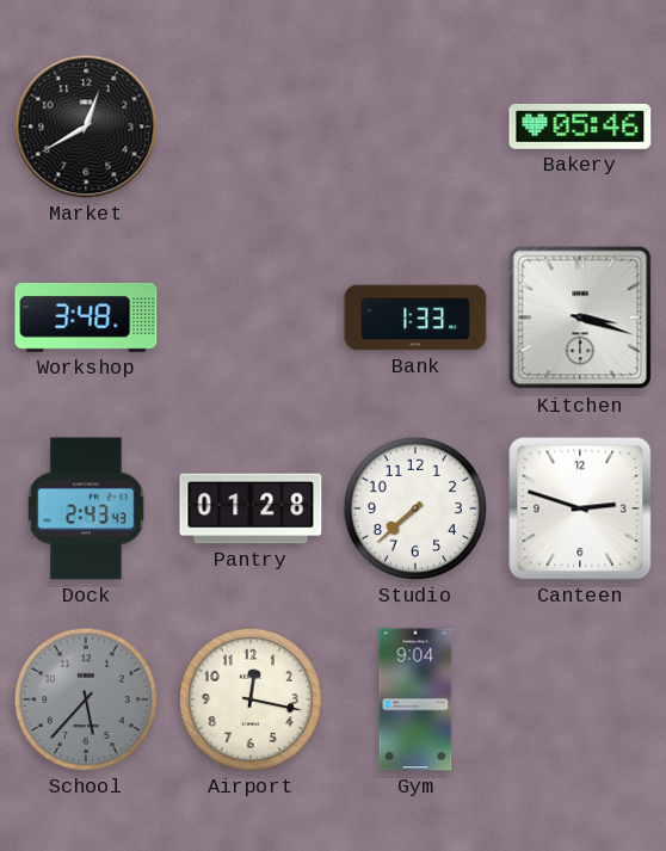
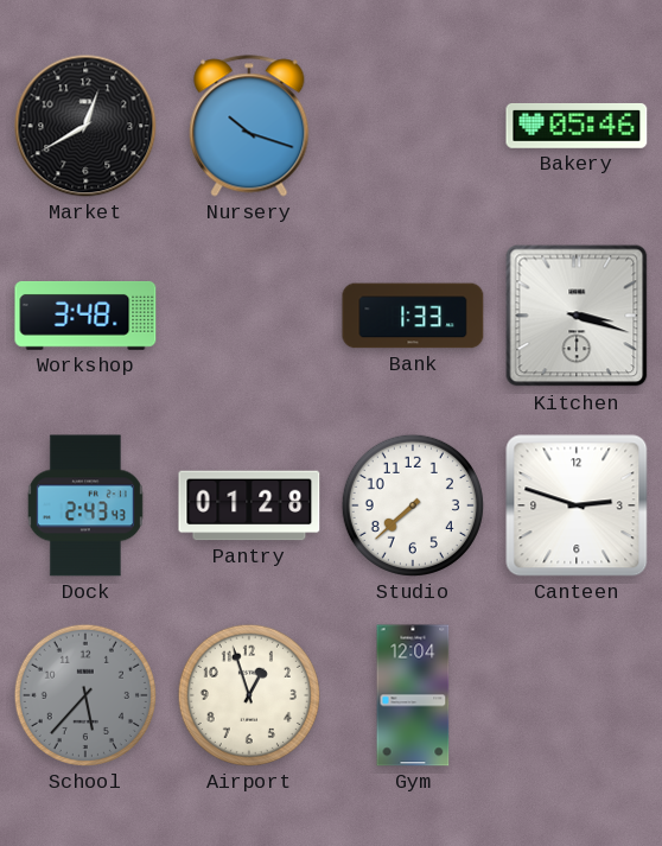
Nursery: none -> 10:18 (249, 126)
Airport: 12:17 -> 12:57 (249, 695)
Gym: 9:04 -> 12:04 (413, 695)
